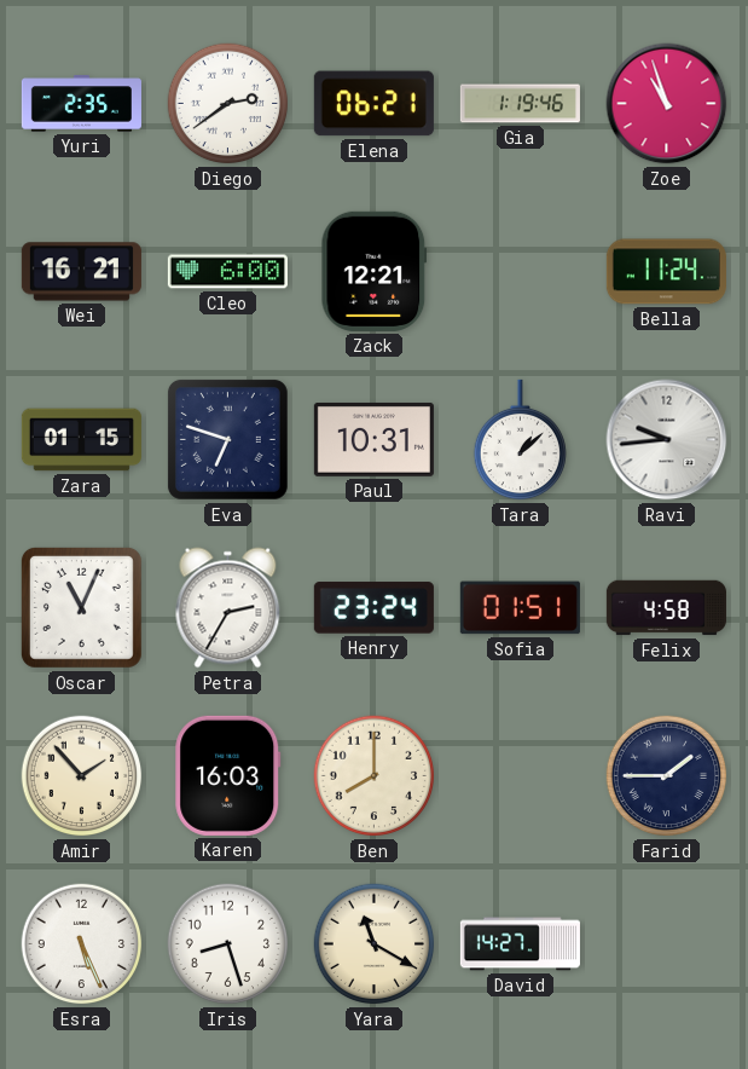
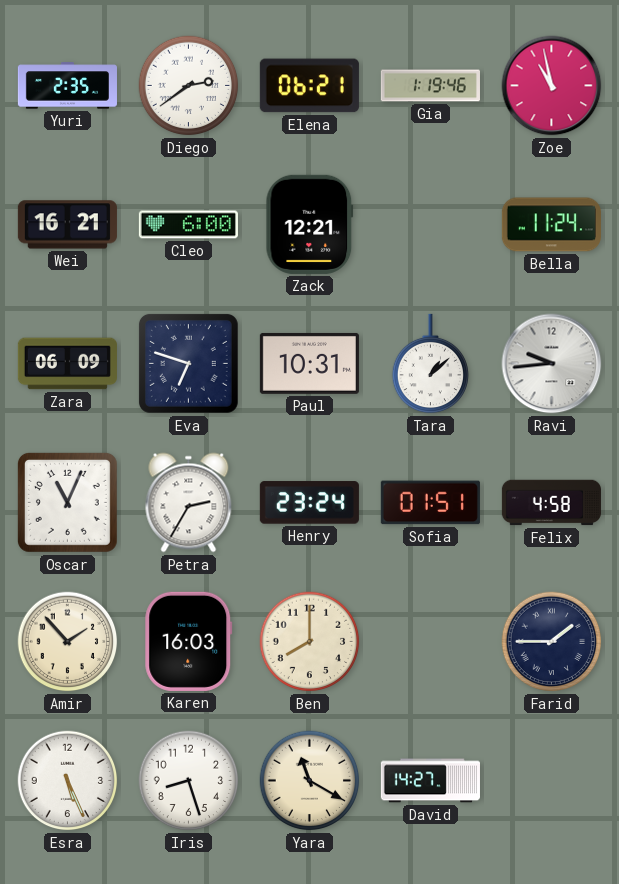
Zoe: 10:57 -> 10:58 (552, 86)
Zara: 01:15 -> 06:09 (67, 364)
